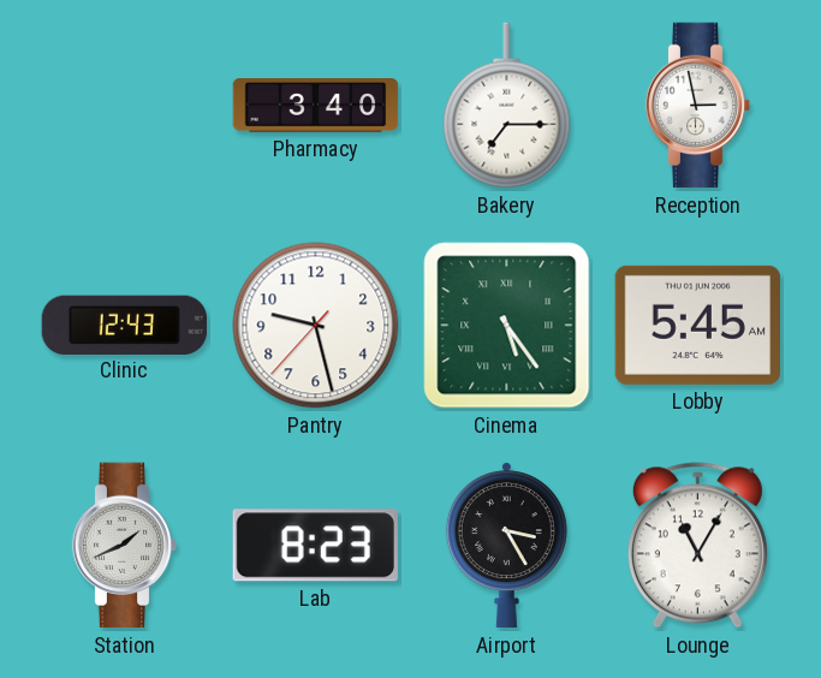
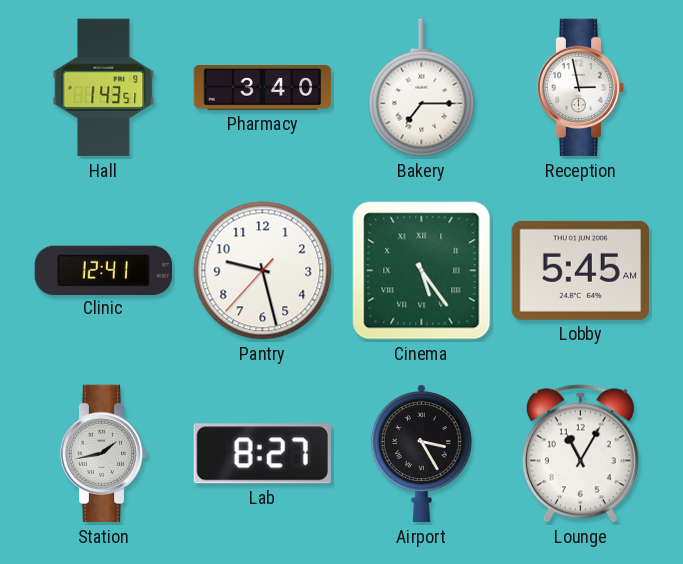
Hall: none -> 1:43 (104, 88)
Clinic: 12:43 -> 12:41 (104, 270)
Station: 1:41 -> 1:43 (104, 454)
Lab: 8:23 -> 8:27 (262, 454)
